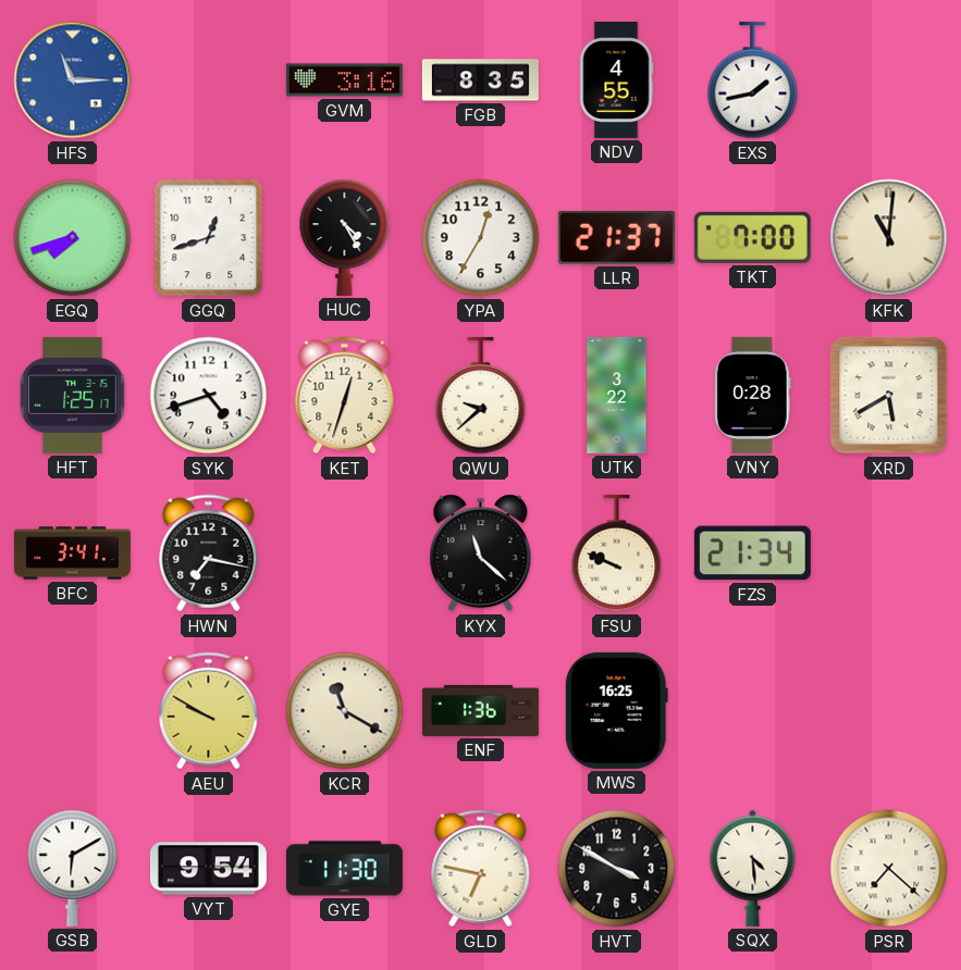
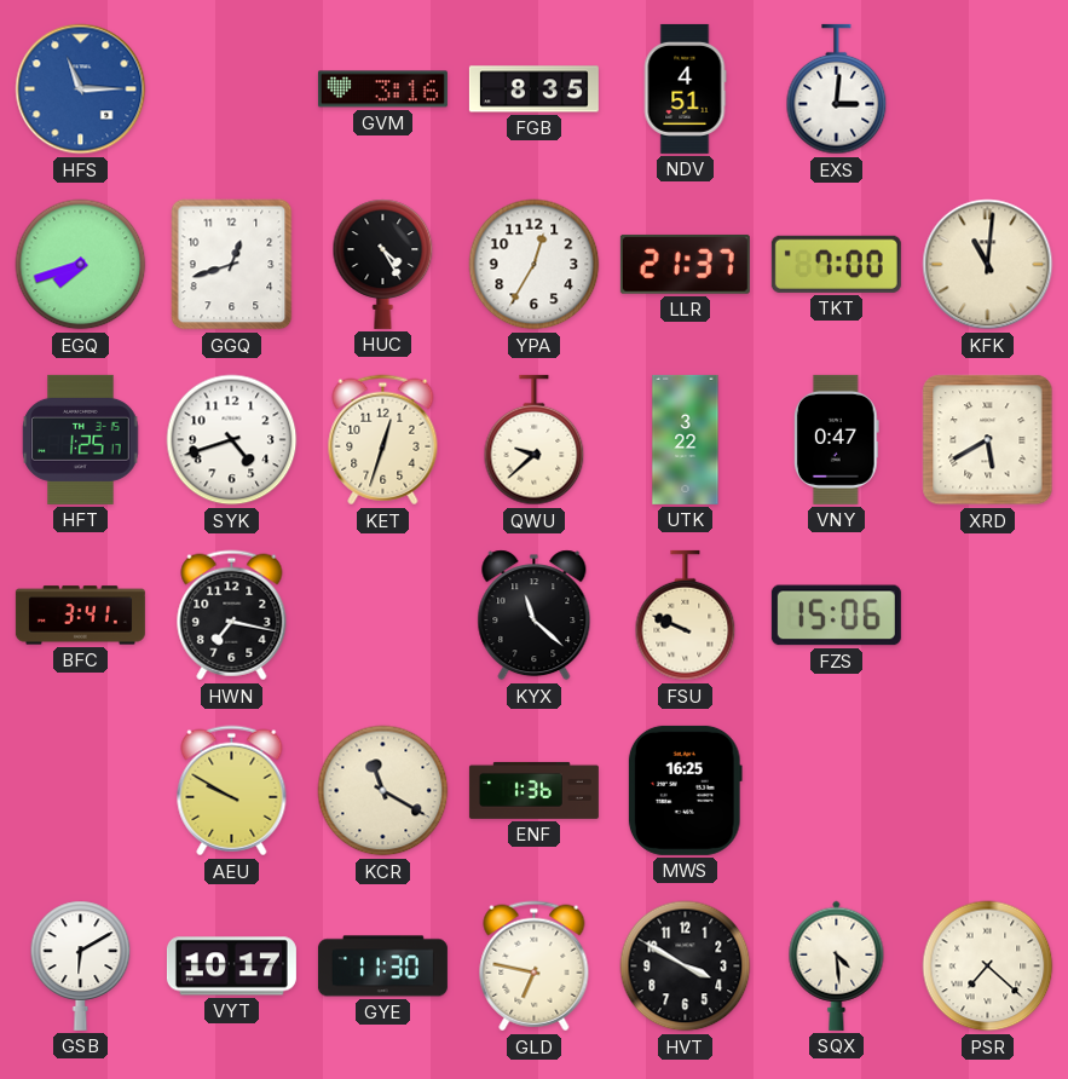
NDV: 4:55 -> 4:51 (685, 88)
EXS: 1:43 -> 3:01 (837, 90)
VNY: 0:28 -> 0:47 (836, 439)
FZS: 21:34 -> 15:06 (836, 616)
VYT: 9:54 -> 10:17 (231, 967)
